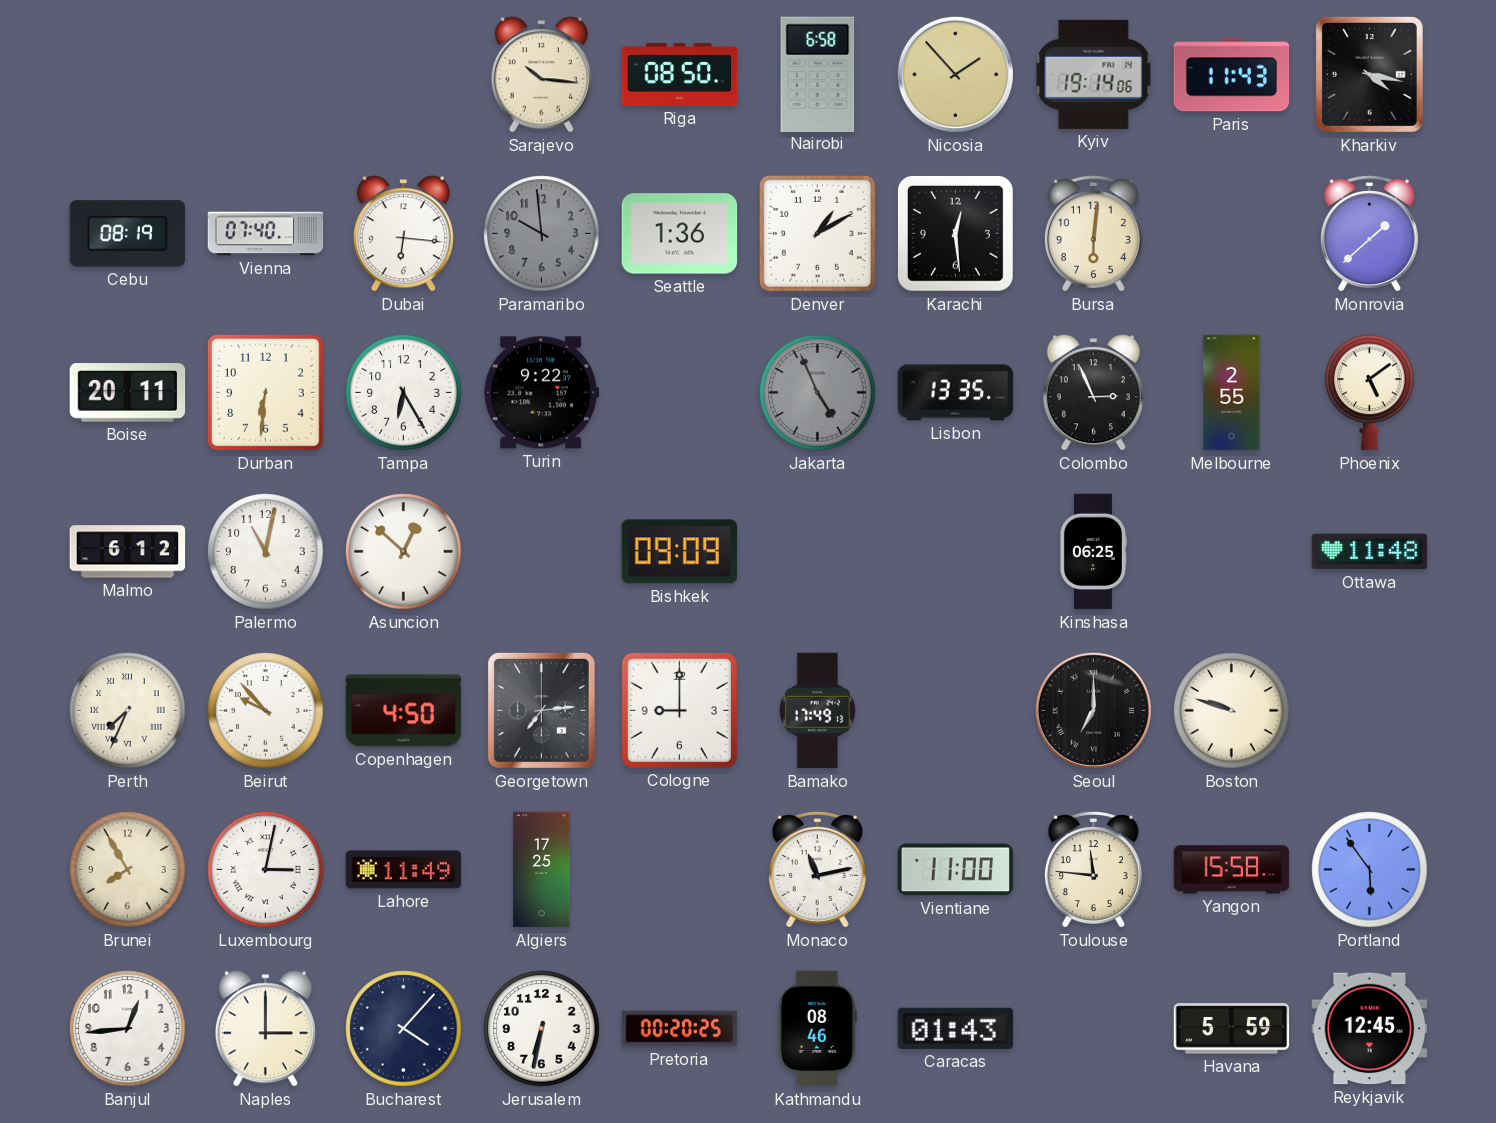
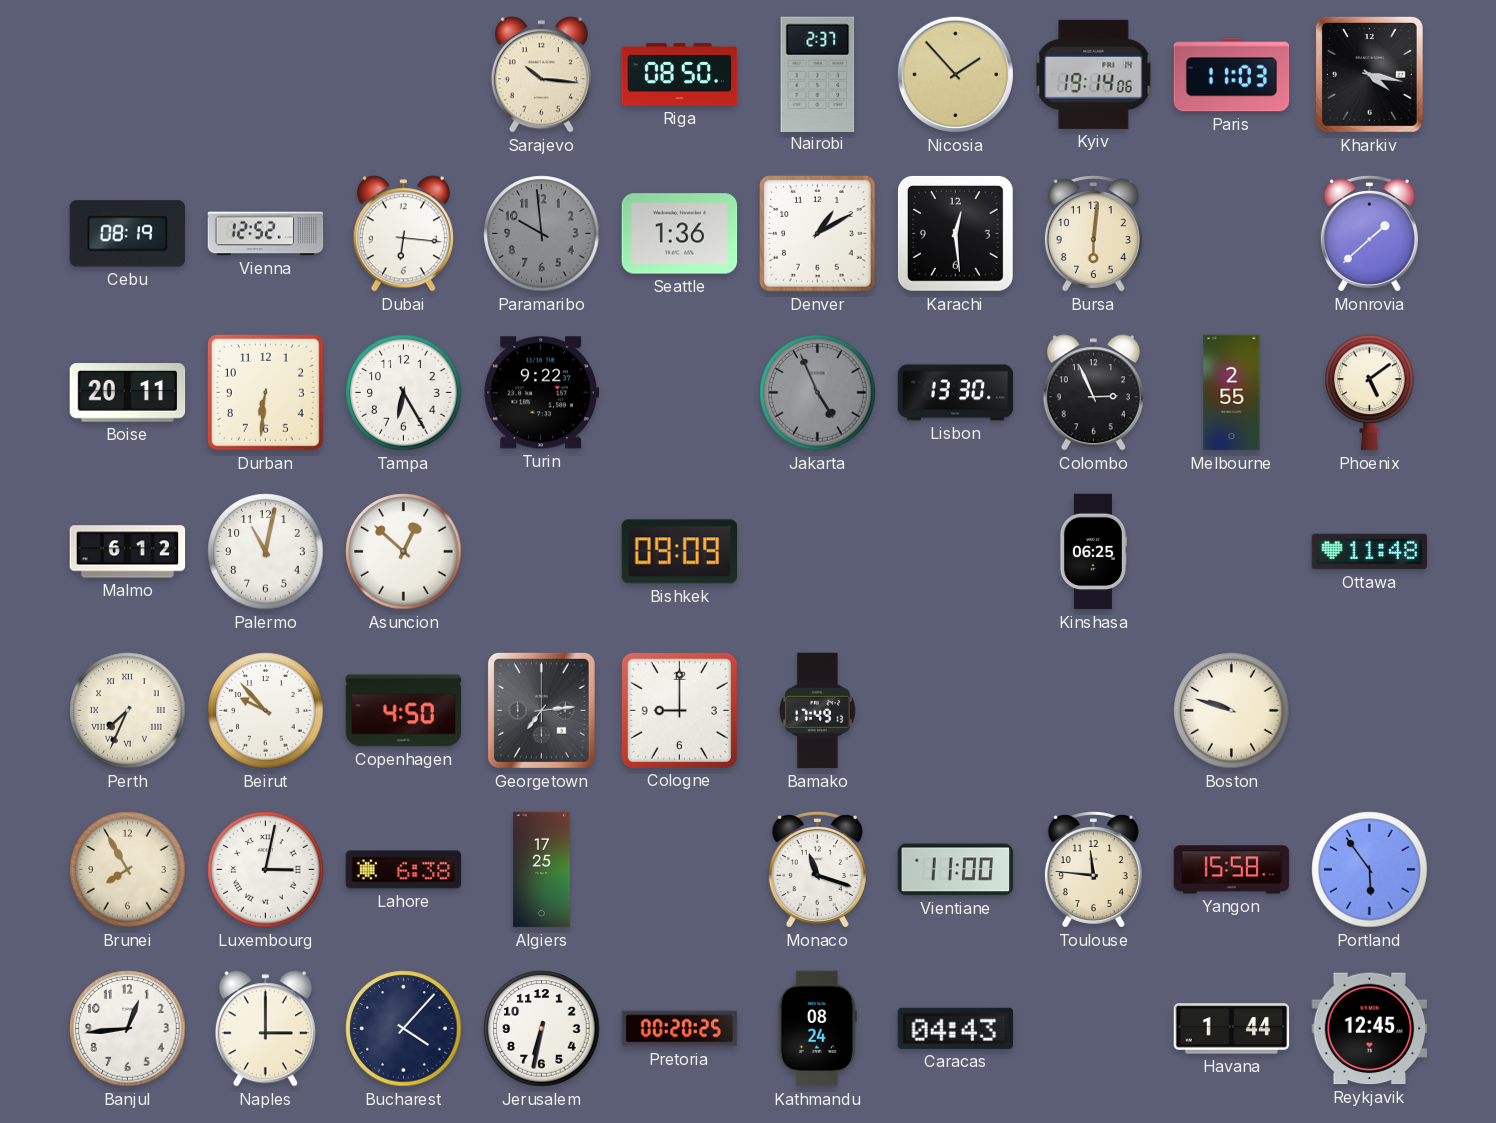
Nairobi: 6:58 -> 2:37 (818, 74)
Paris: 11:43 -> 11:03 (1232, 75)
Vienna: 07:40 -> 12:52 (266, 234)
Lisbon: 13:35 -> 13:30 (956, 393)
Seoul: 7:00 -> none (1093, 710)
Lahore: 11:49 -> 6:38 (404, 870)
Monaco: 11:13 -> 11:18 (817, 870)
Kathmandu: 08:46 -> 08:24 (817, 1029)
Caracas: 01:43 -> 04:43 (956, 1028)
Havana: 5:59 -> 1:44 (1232, 1029)
